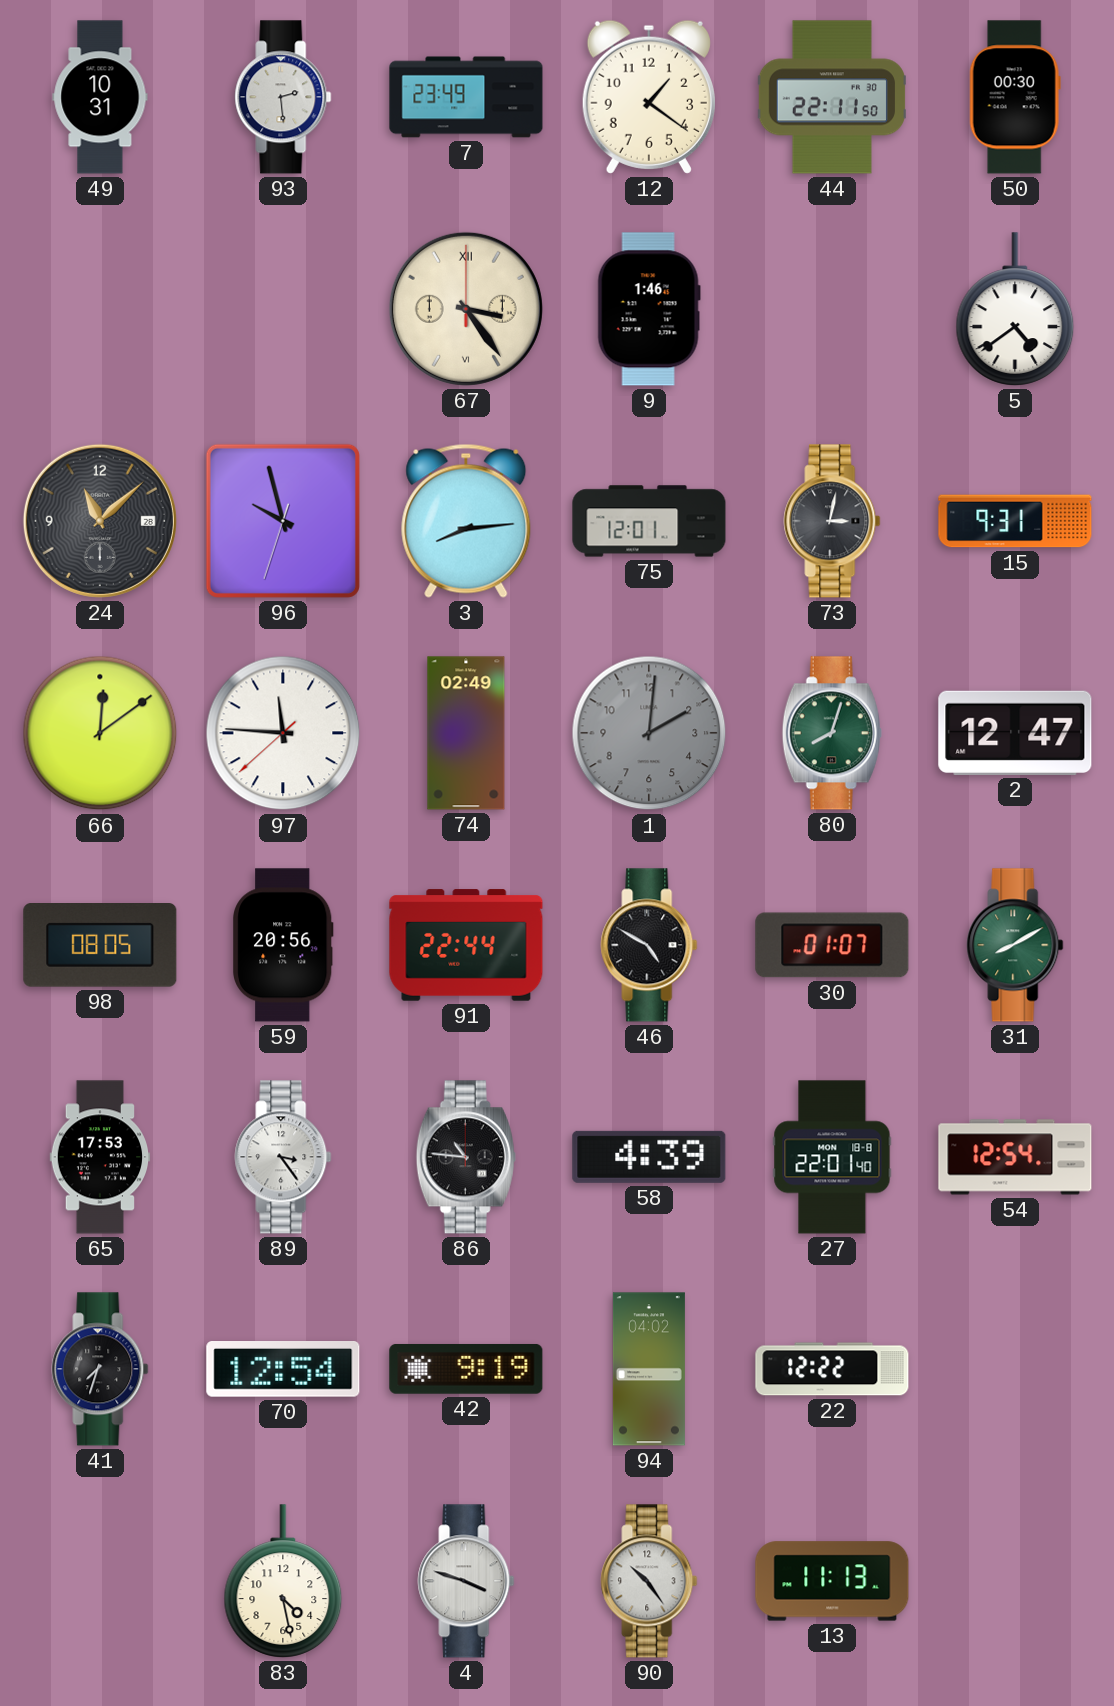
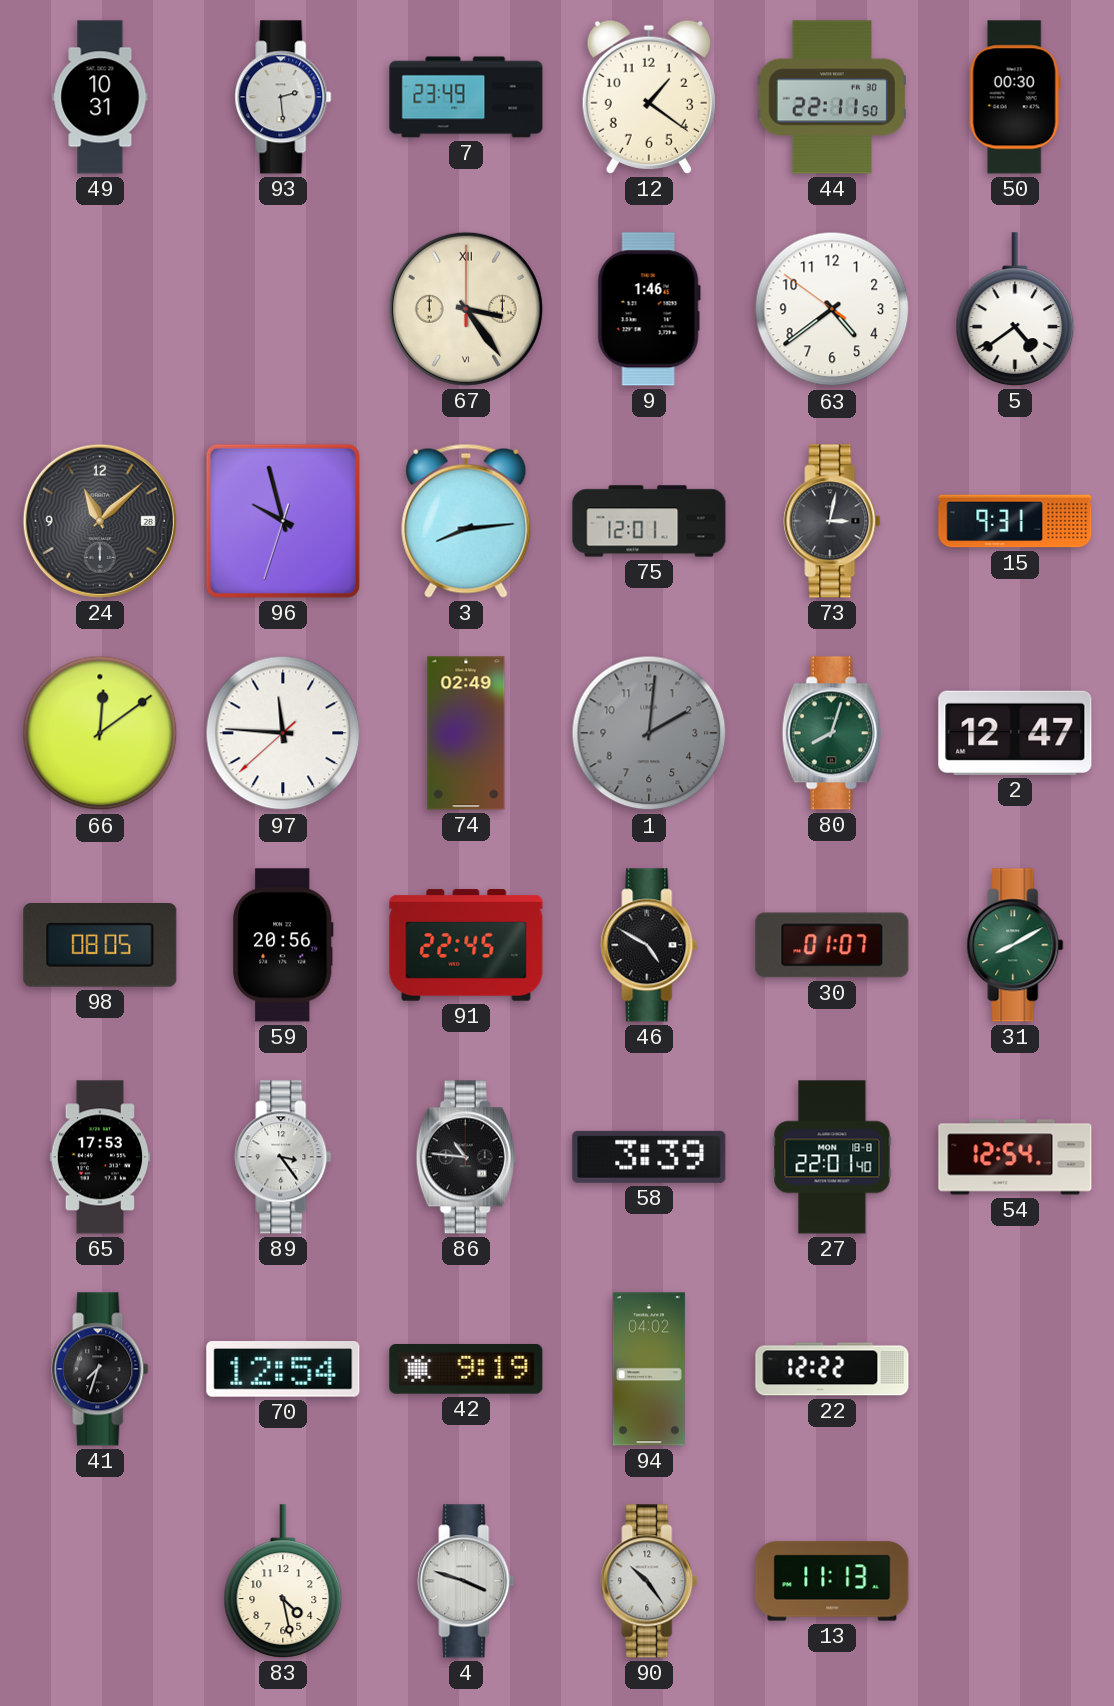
63: none -> 4:38 (832, 309)
91: 22:44 -> 22:45 (466, 945)
58: 4:39 -> 3:39 (649, 1157)
